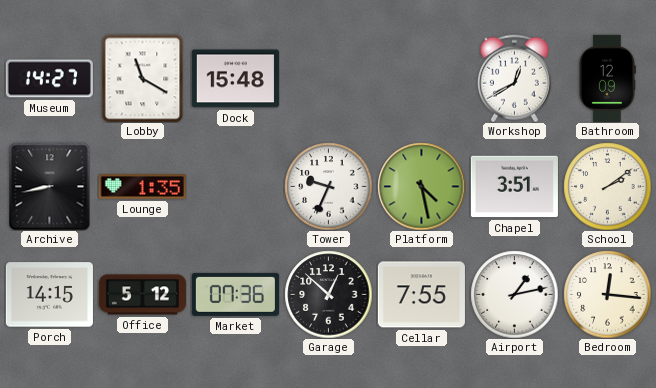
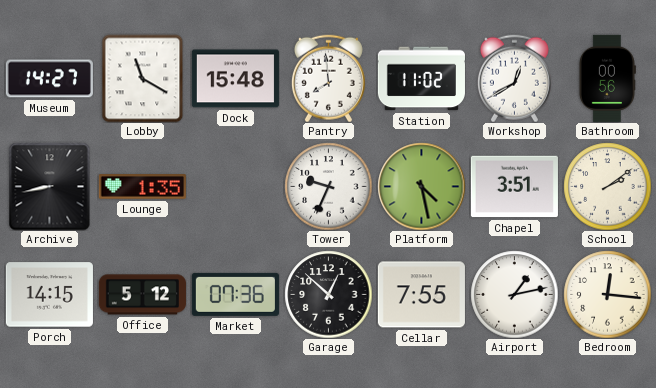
Pantry: none -> 7:59 (328, 78)
Station: none -> 11:02 (421, 79)
Bathroom: 12:09 -> 00:56 (607, 78)
